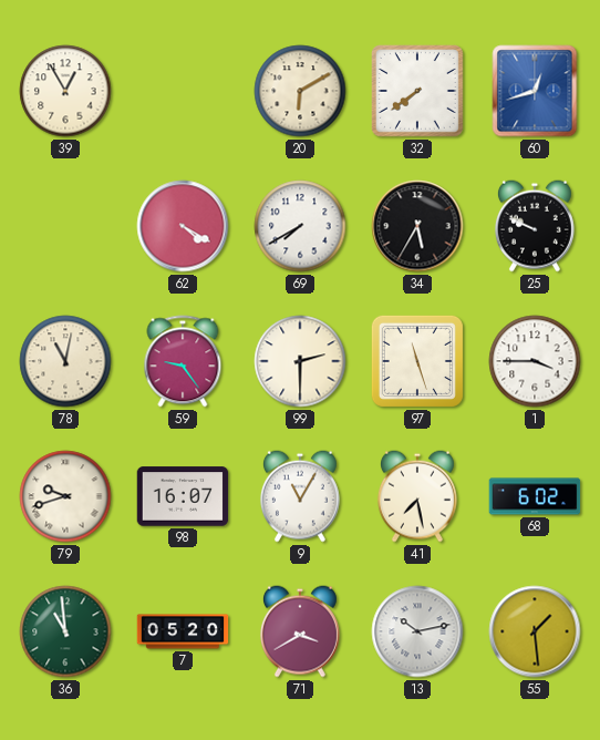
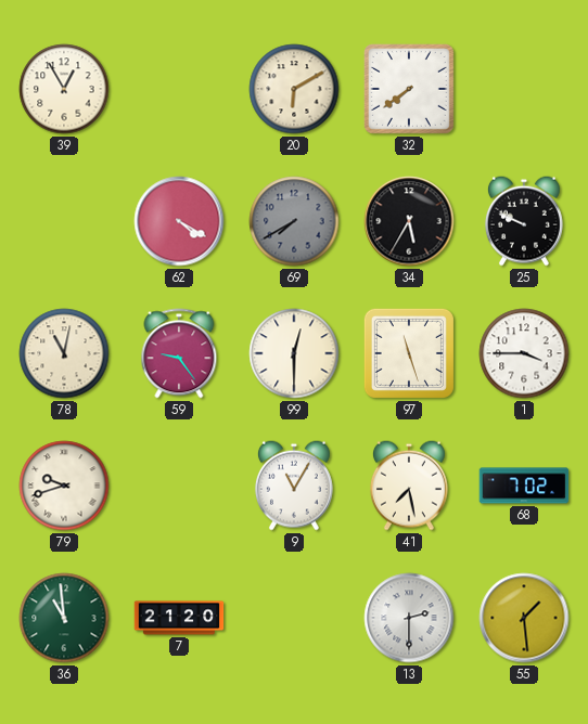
60: 12:42 -> none (535, 91)
69 dial: white -> grey (294, 221)
99: 2:30 -> 12:30 (294, 353)
98: 16:07 -> none (183, 496)
68: 6:02 -> 7:02 (524, 486)
7: 05:20 -> 21:20 (179, 618)
71: 3:40 -> none (300, 631)
13: 10:13 -> 2:30 (409, 618)
